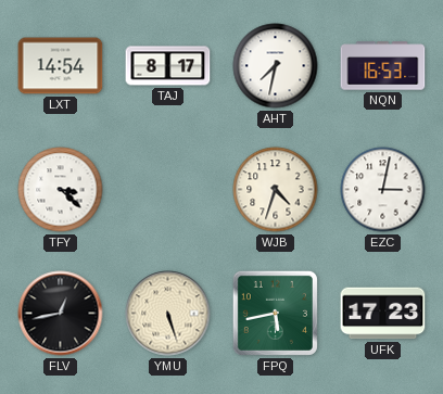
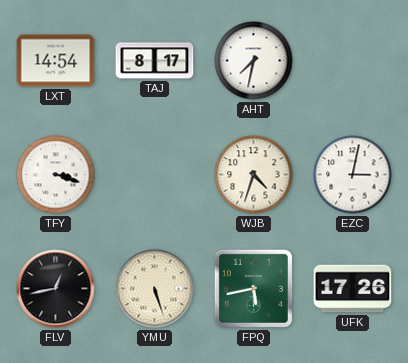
NQN: 16:53 -> none (383, 66)
TFY: 3:22 -> 3:18 (56, 175)
UFK: 17:23 -> 17:26 (353, 289)
